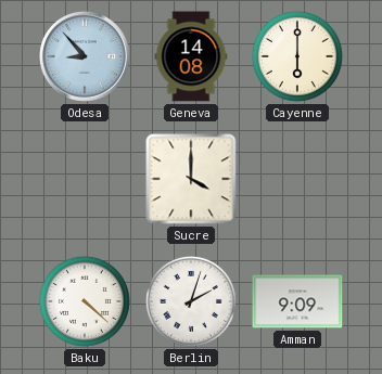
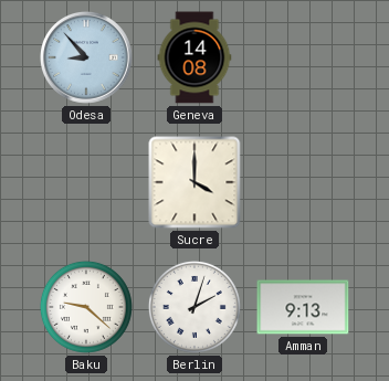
Cayenne: 6:00 -> none (297, 56)
Baku: 4:22 -> 9:22 (86, 307)
Amman: 9:09 -> 9:13 (303, 307)
